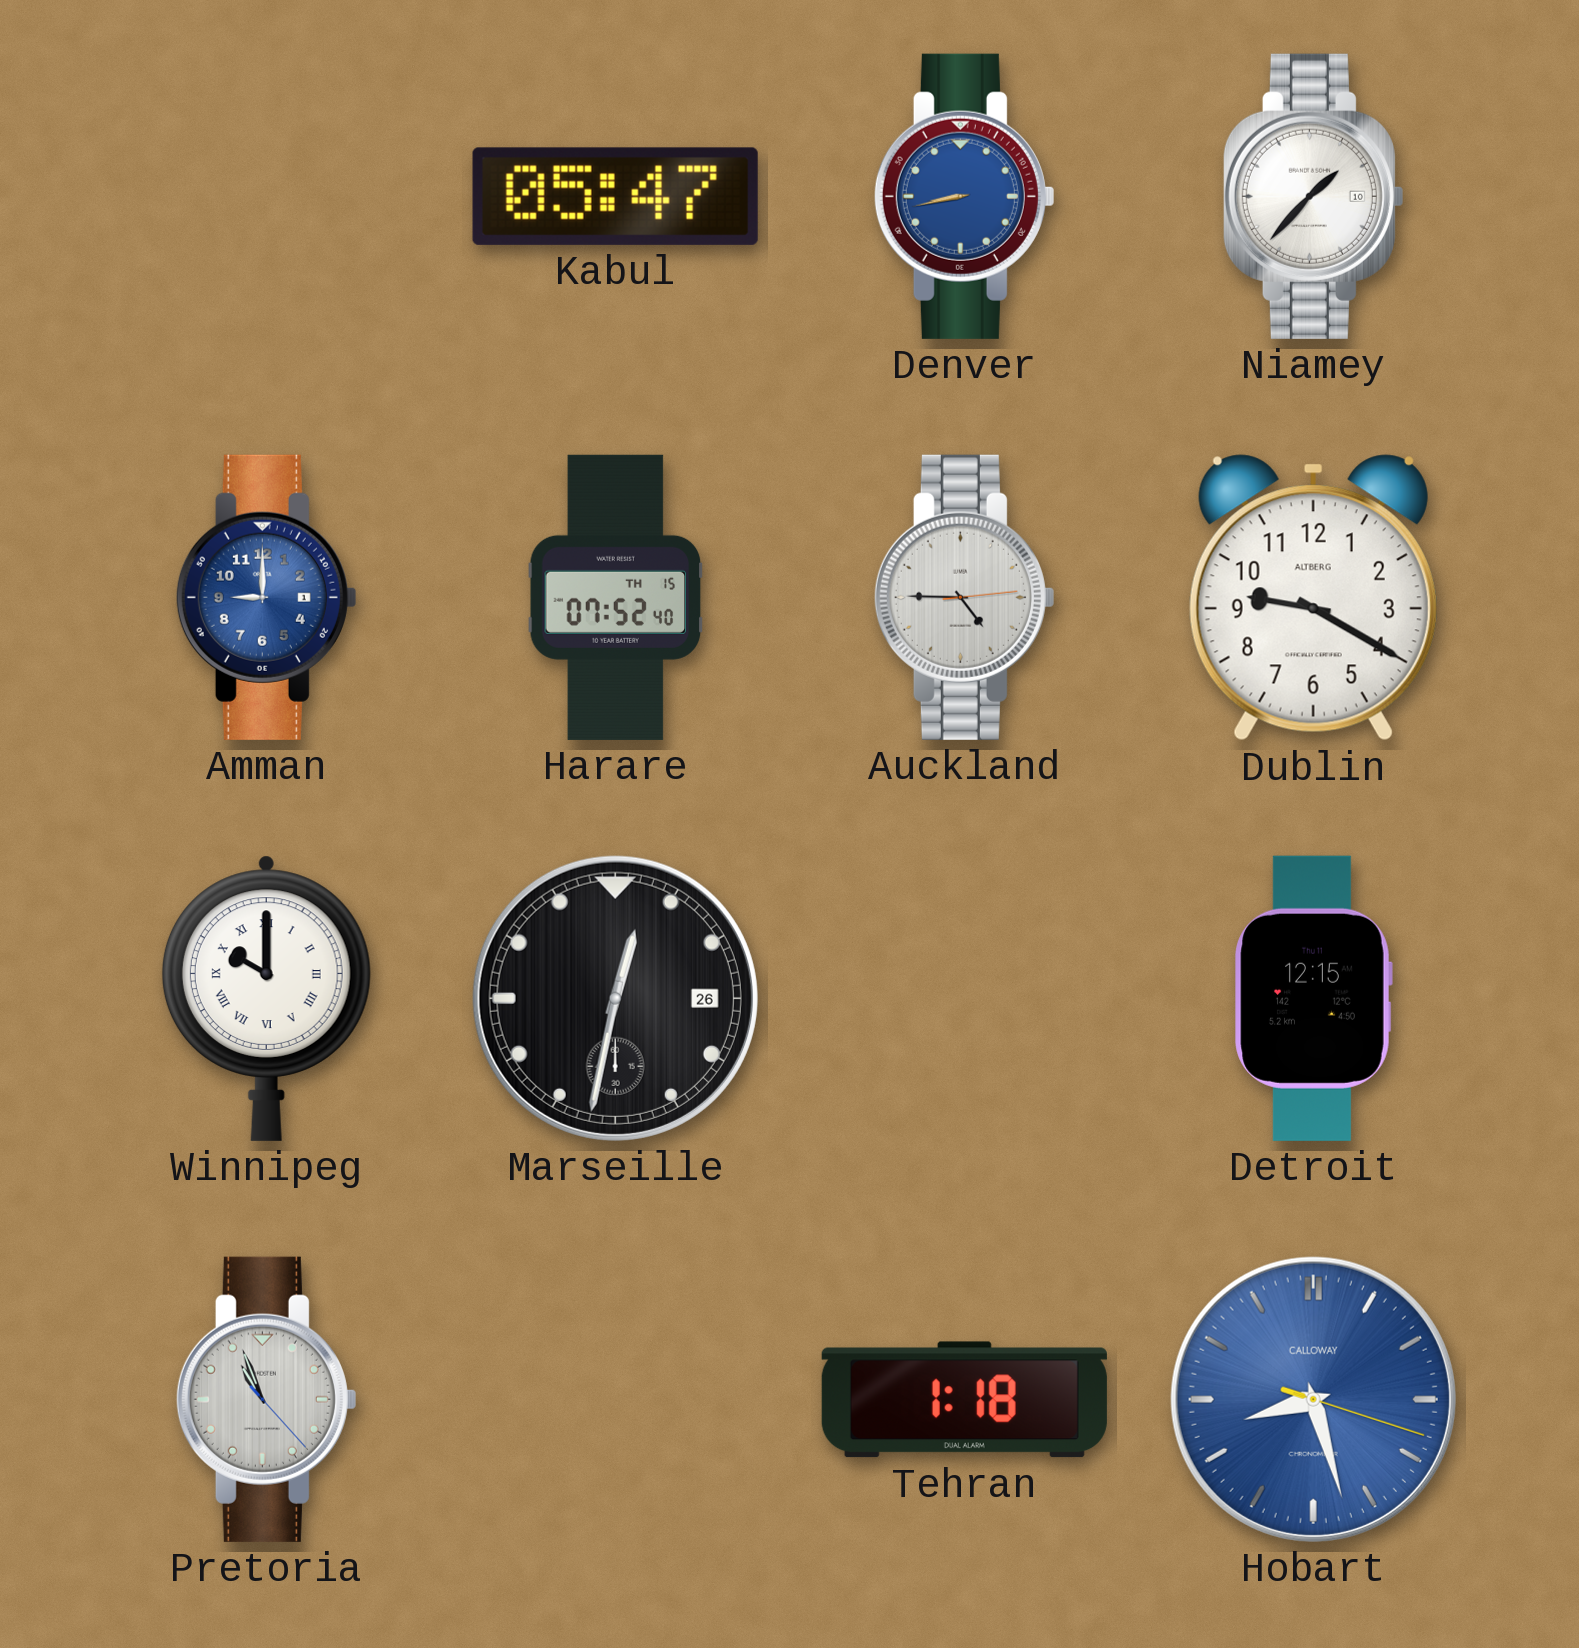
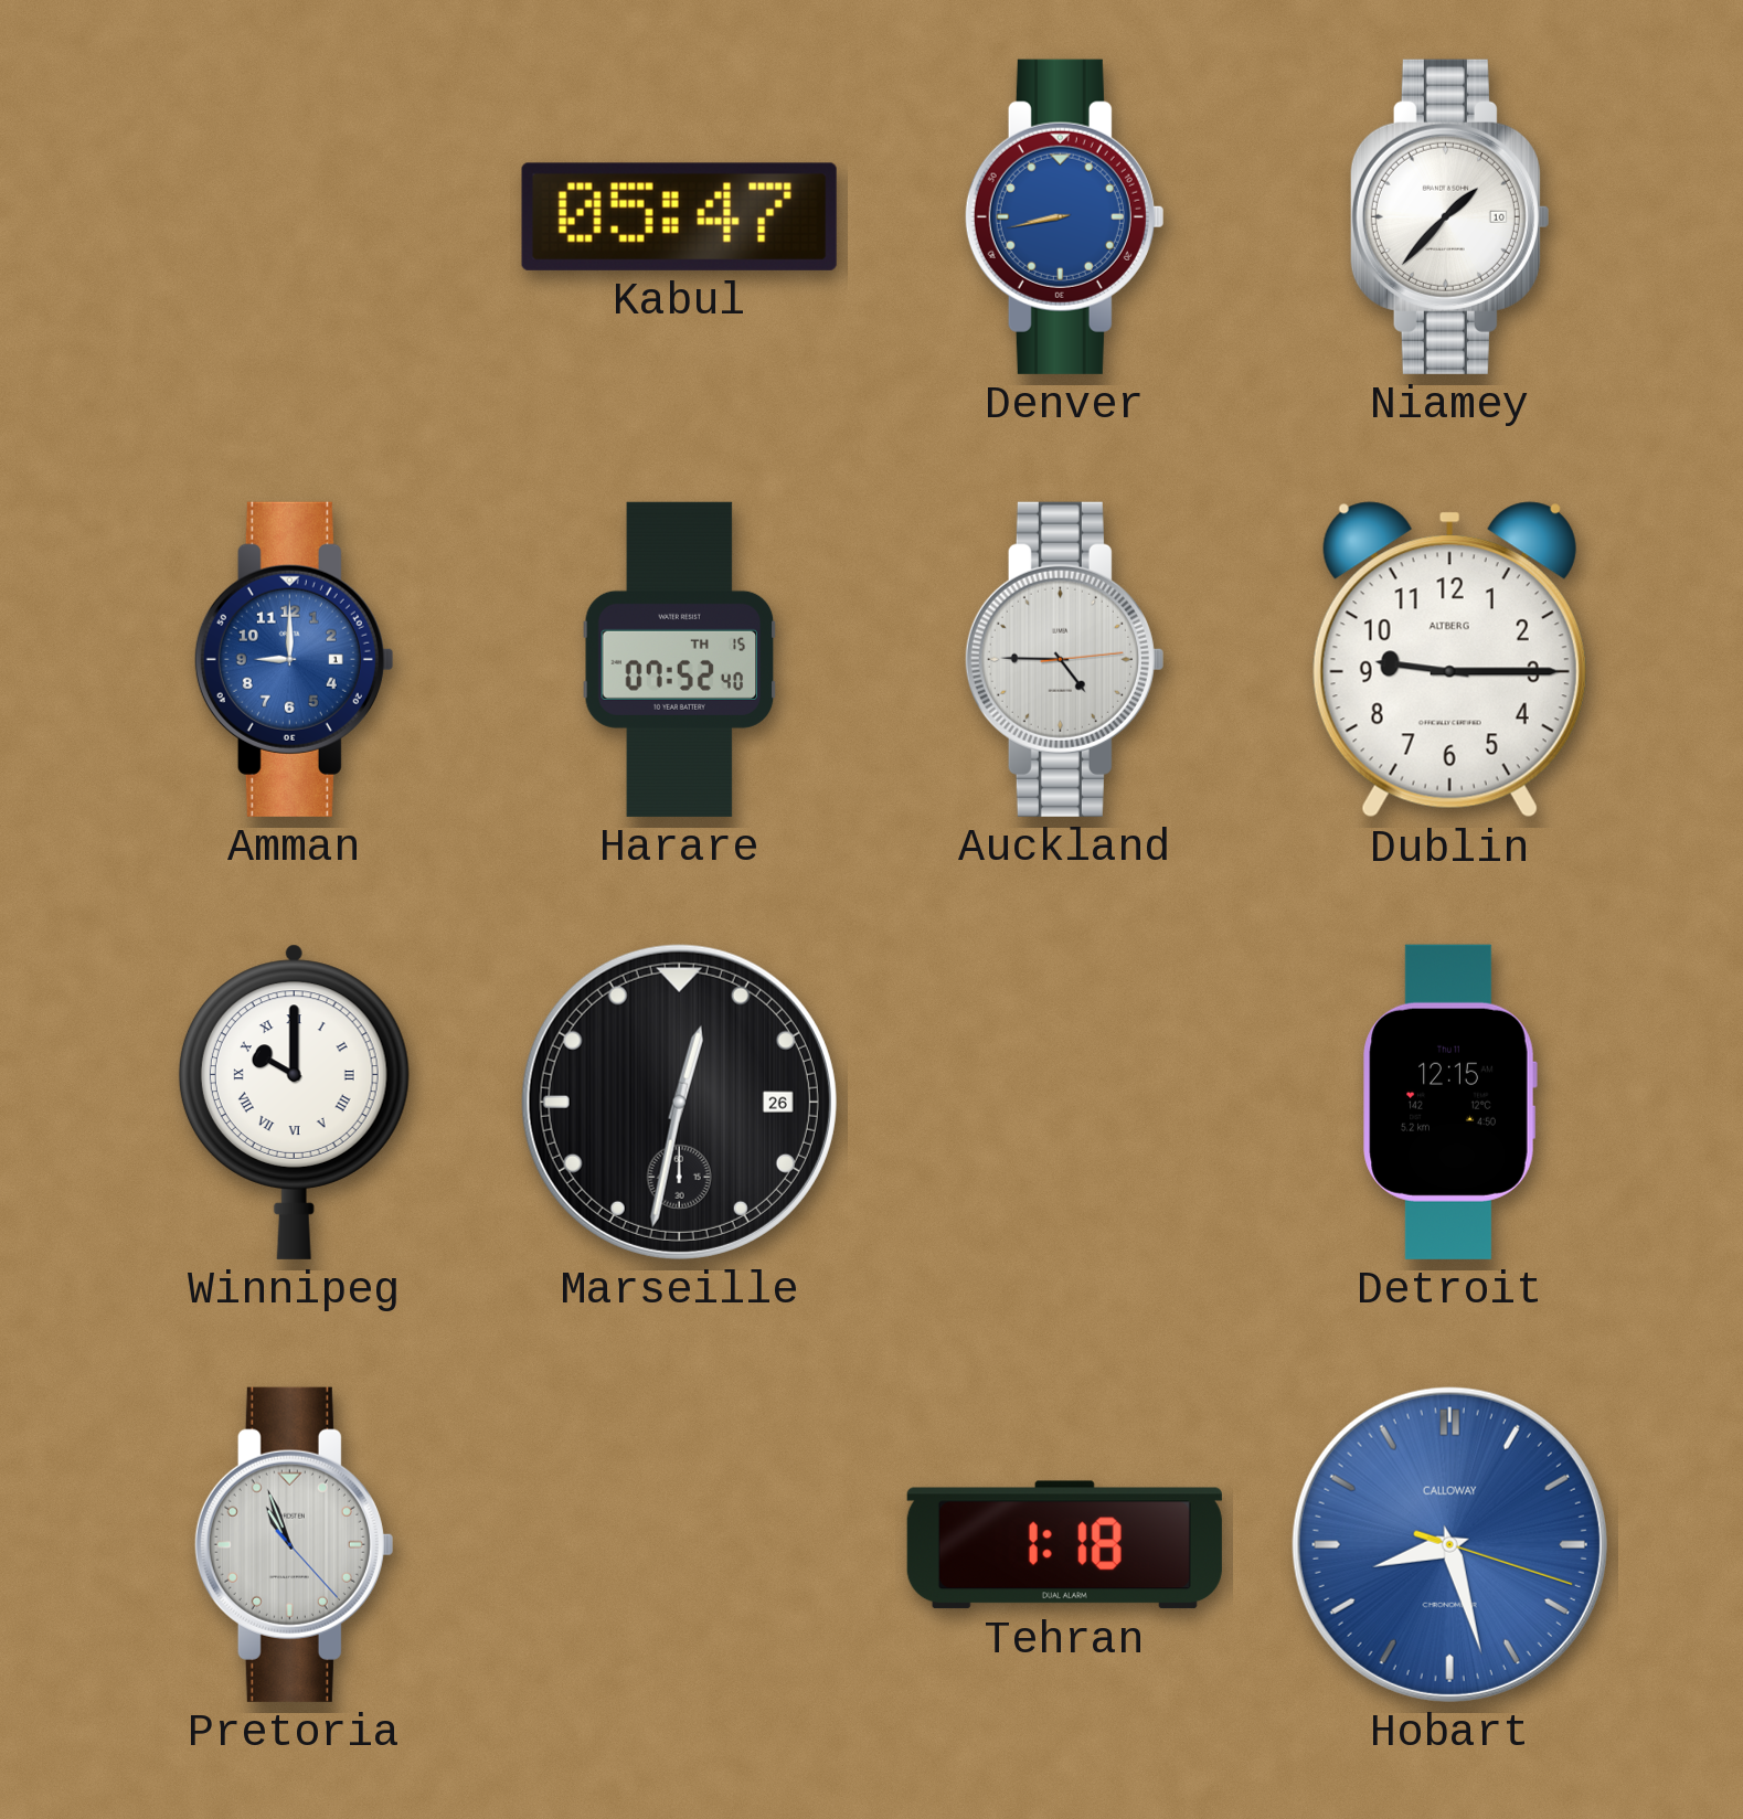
Dublin: 9:20 -> 9:15 (1449, 660)
